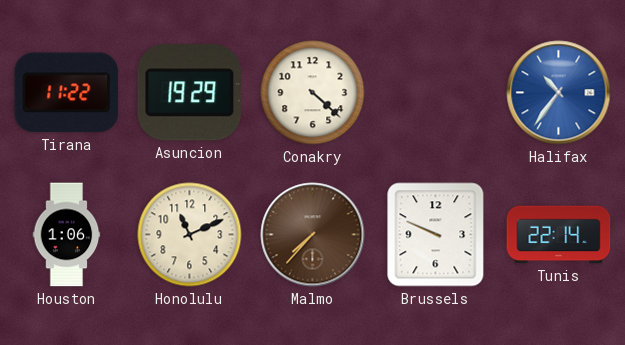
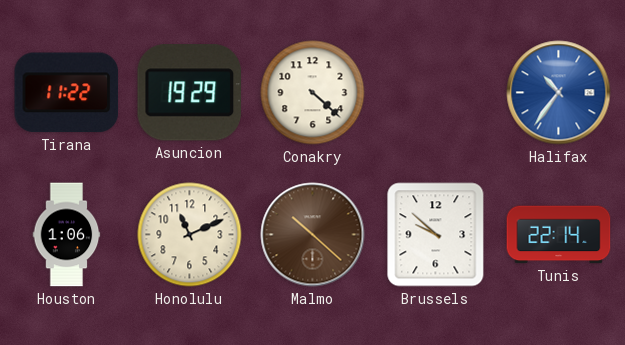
Malmo: 7:37 -> 10:22 (313, 235)
Brussels: 9:49 -> 9:52 (436, 235)
